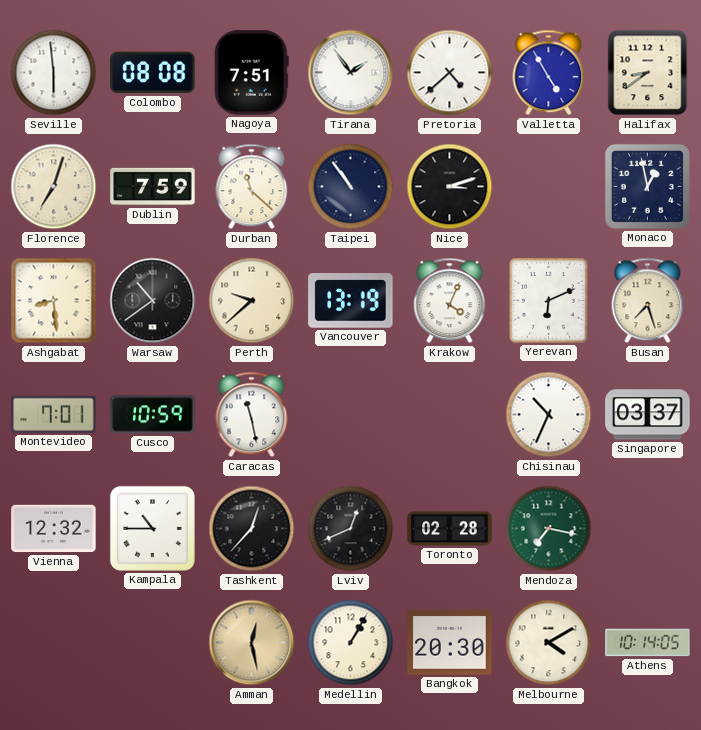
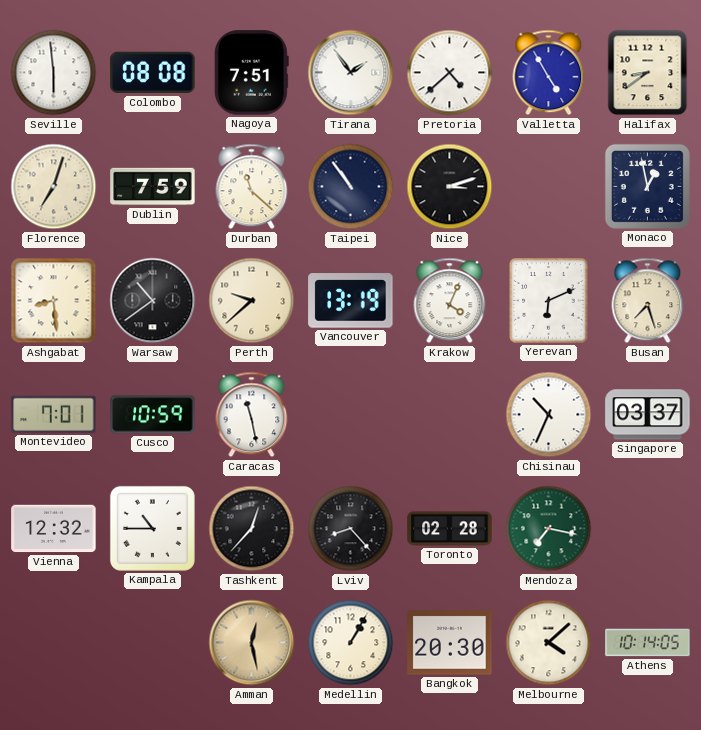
Lviv: 12:41 -> 8:23 (351, 529)
Melbourne: 4:10 -> 4:08 (549, 643)
